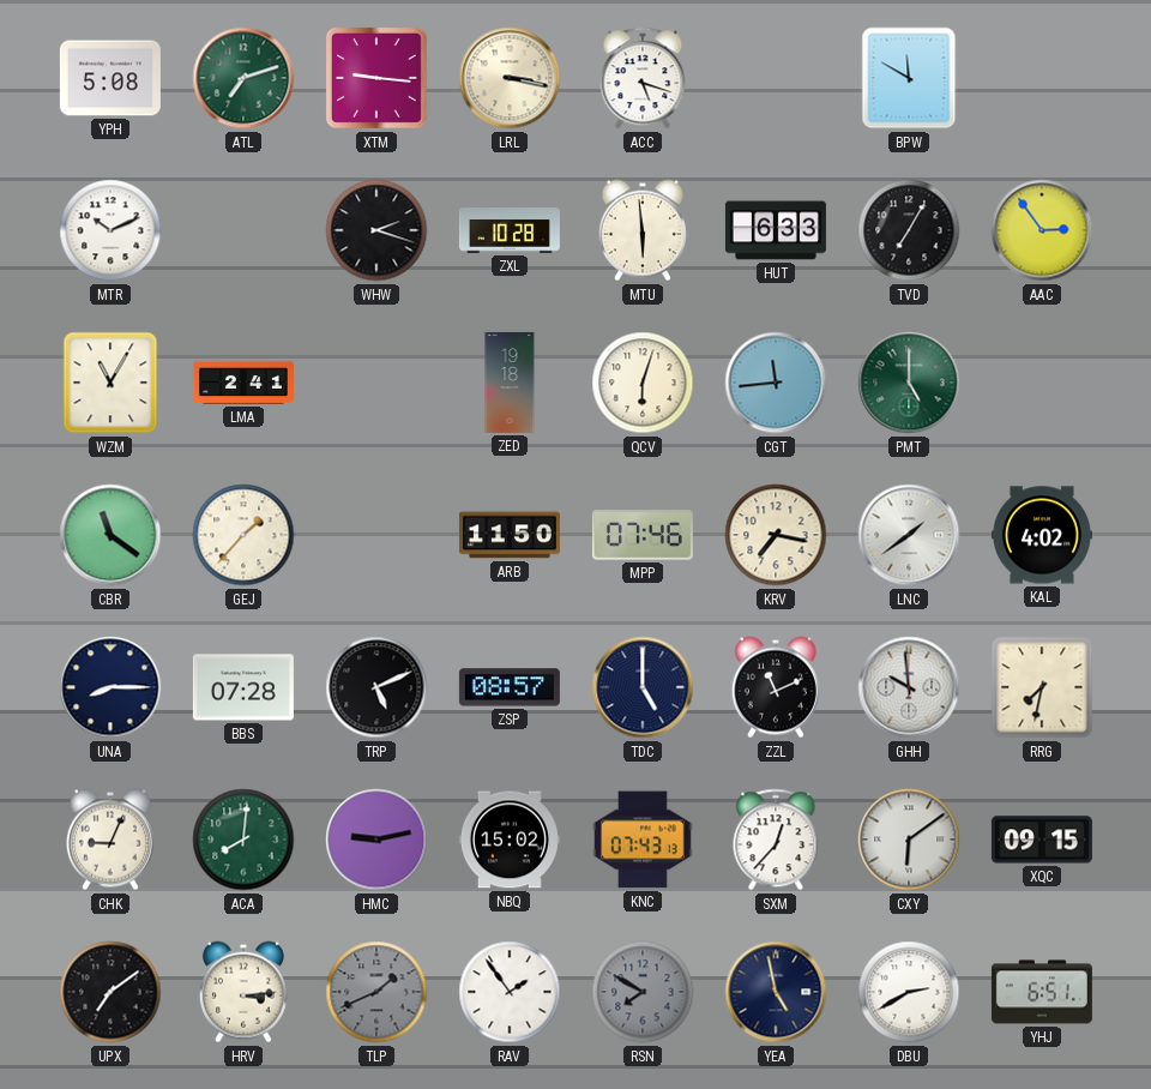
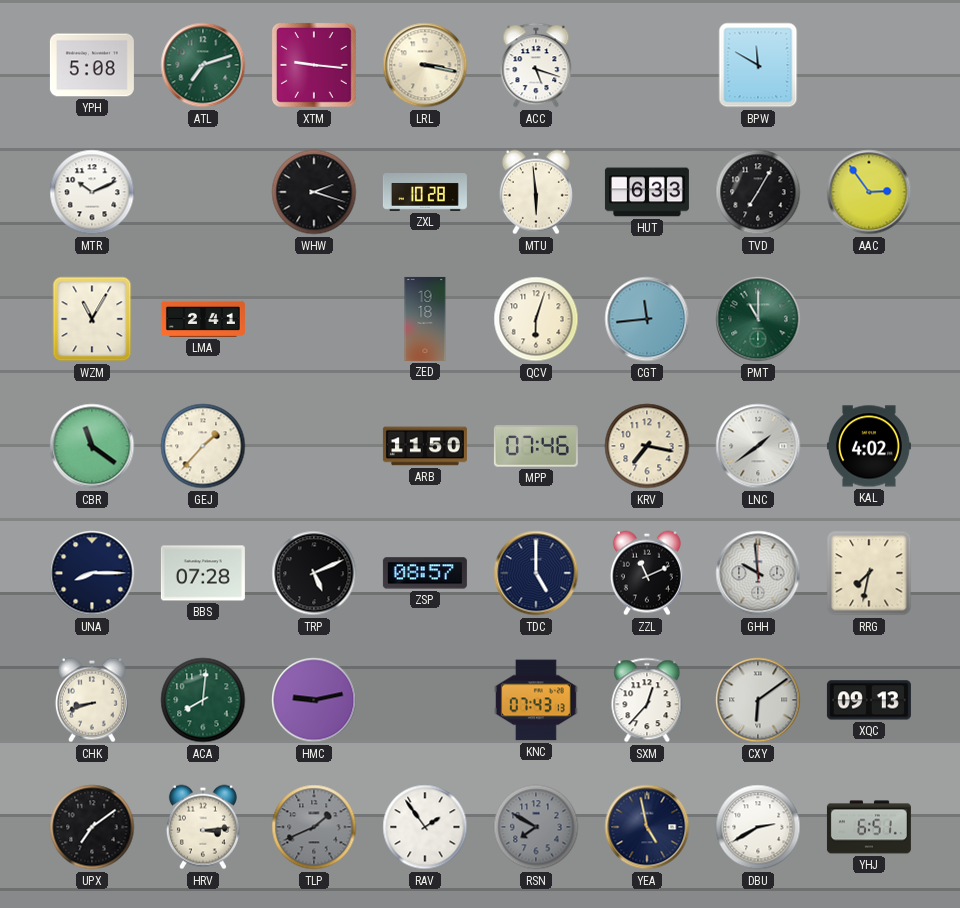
PMT: 5:00 -> 11:00 (758, 319)
CHK: 9:04 -> 8:42 (92, 700)
NBQ: 15:02 -> none (510, 840)
XQC: 09:15 -> 09:13 (869, 700)
